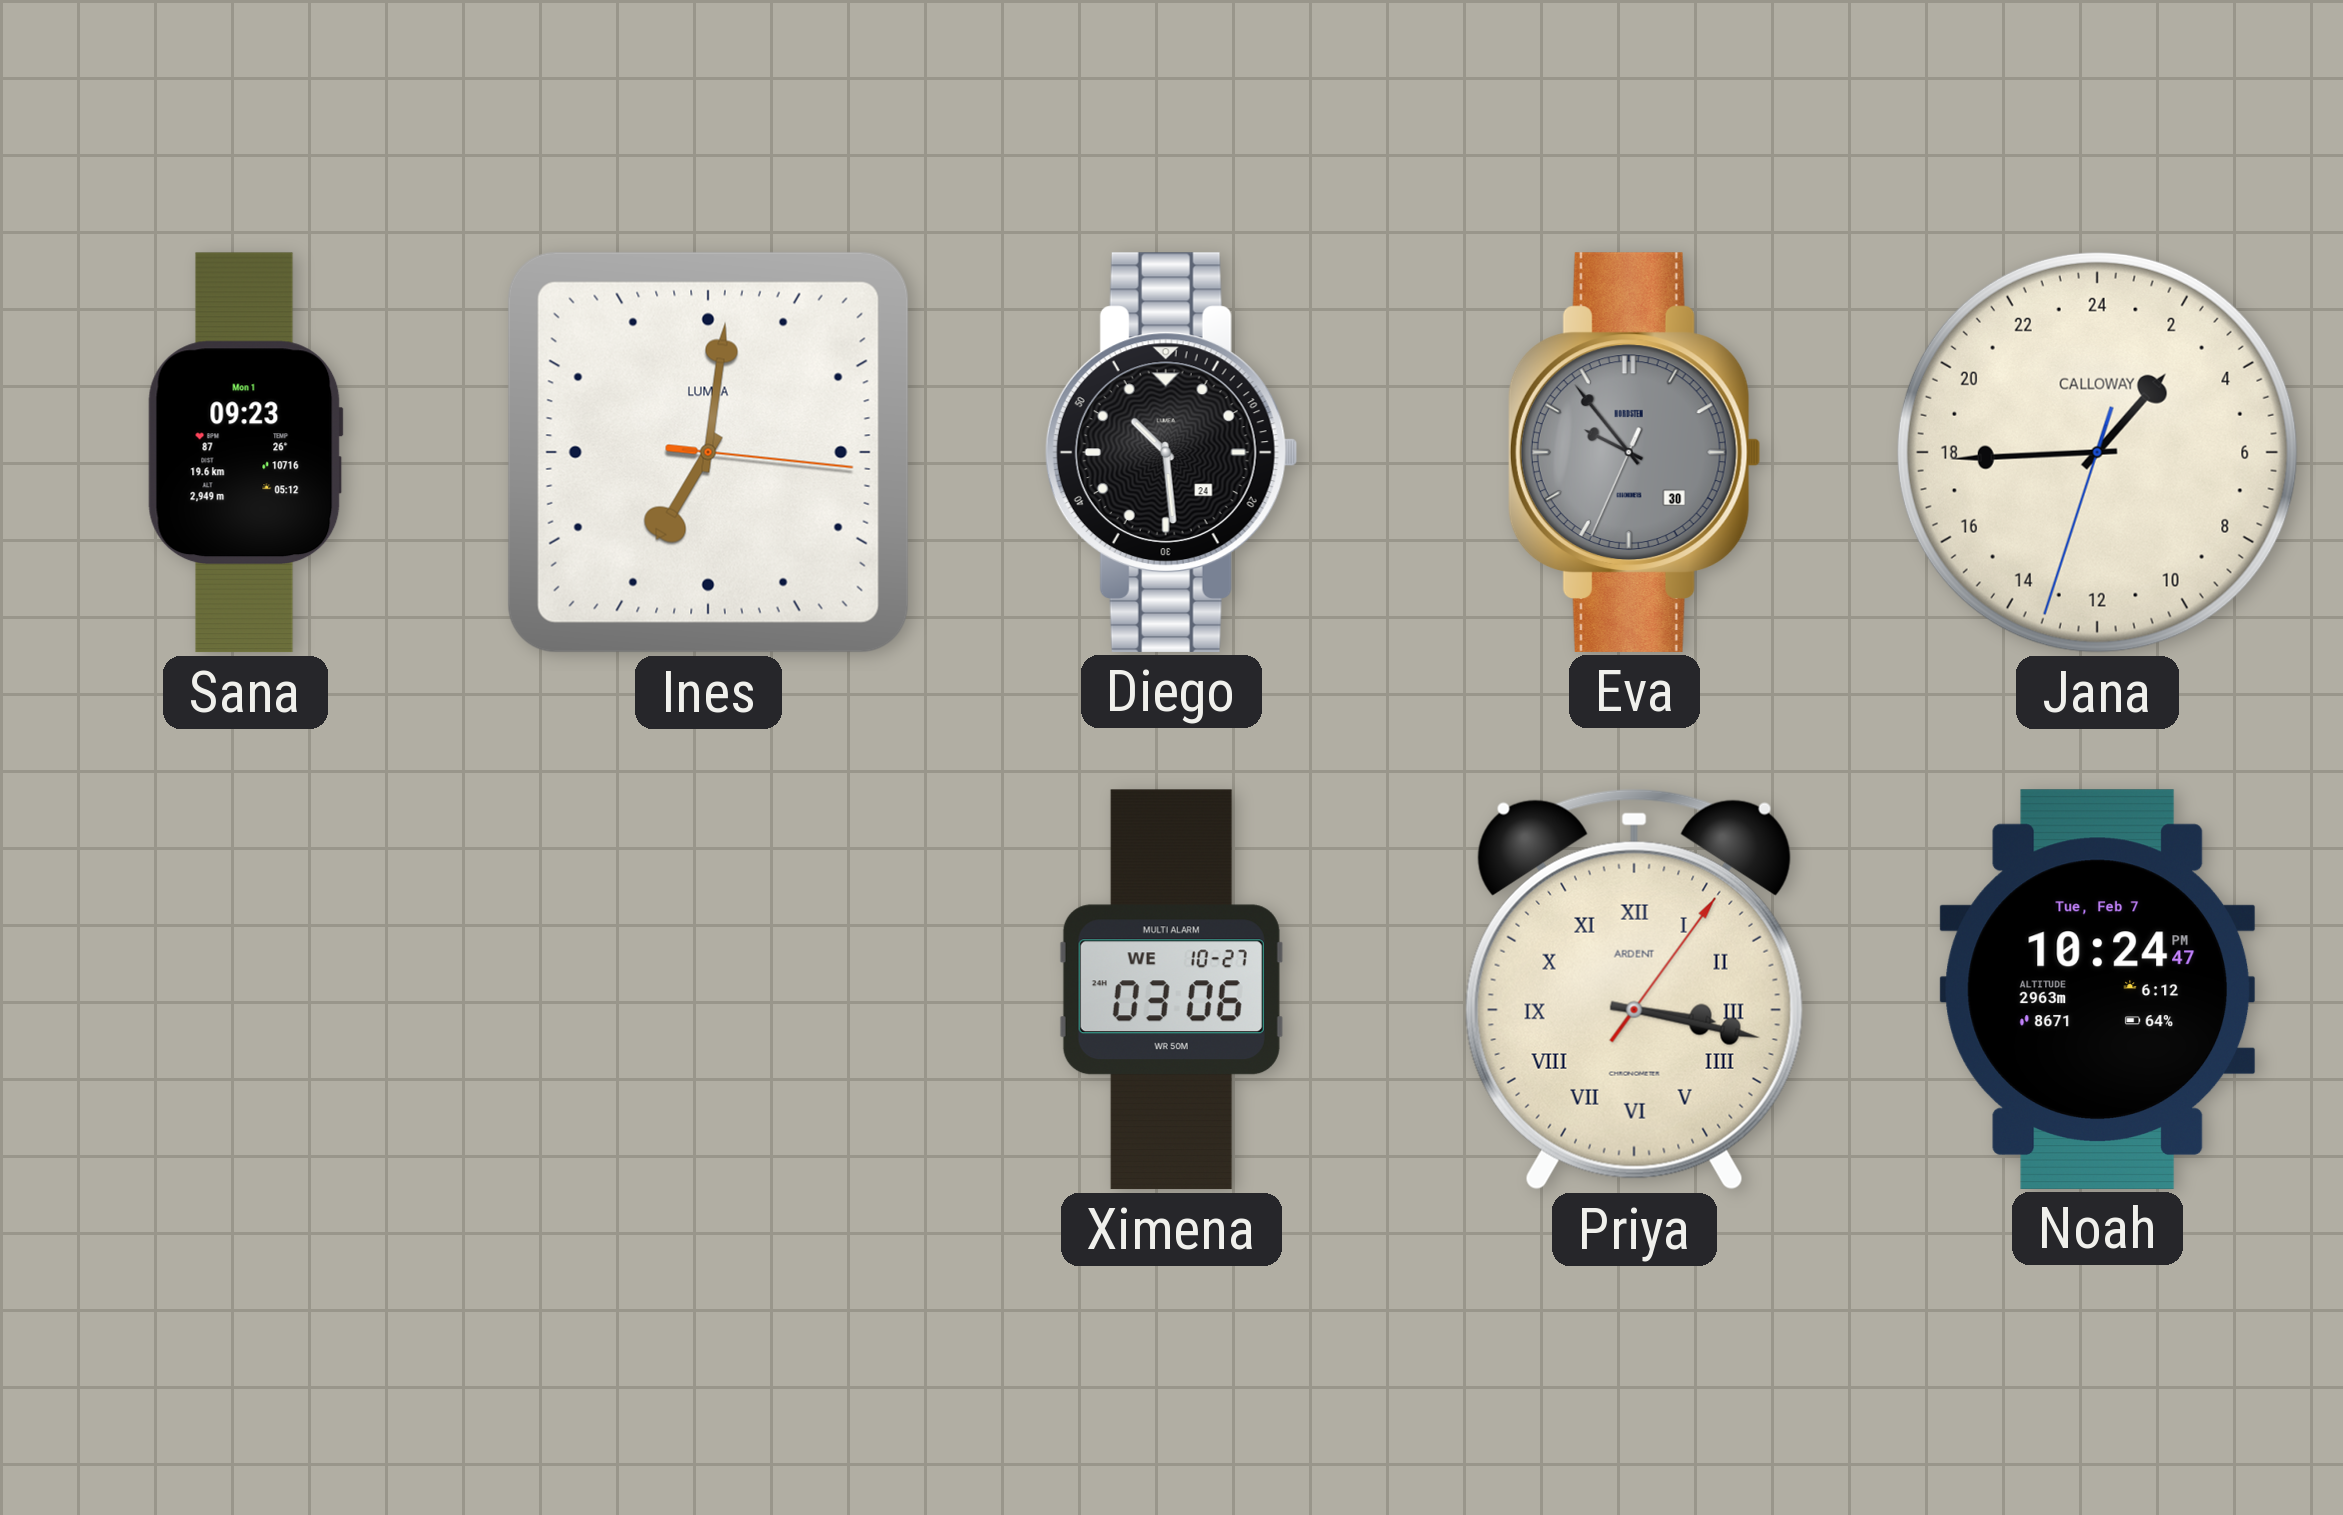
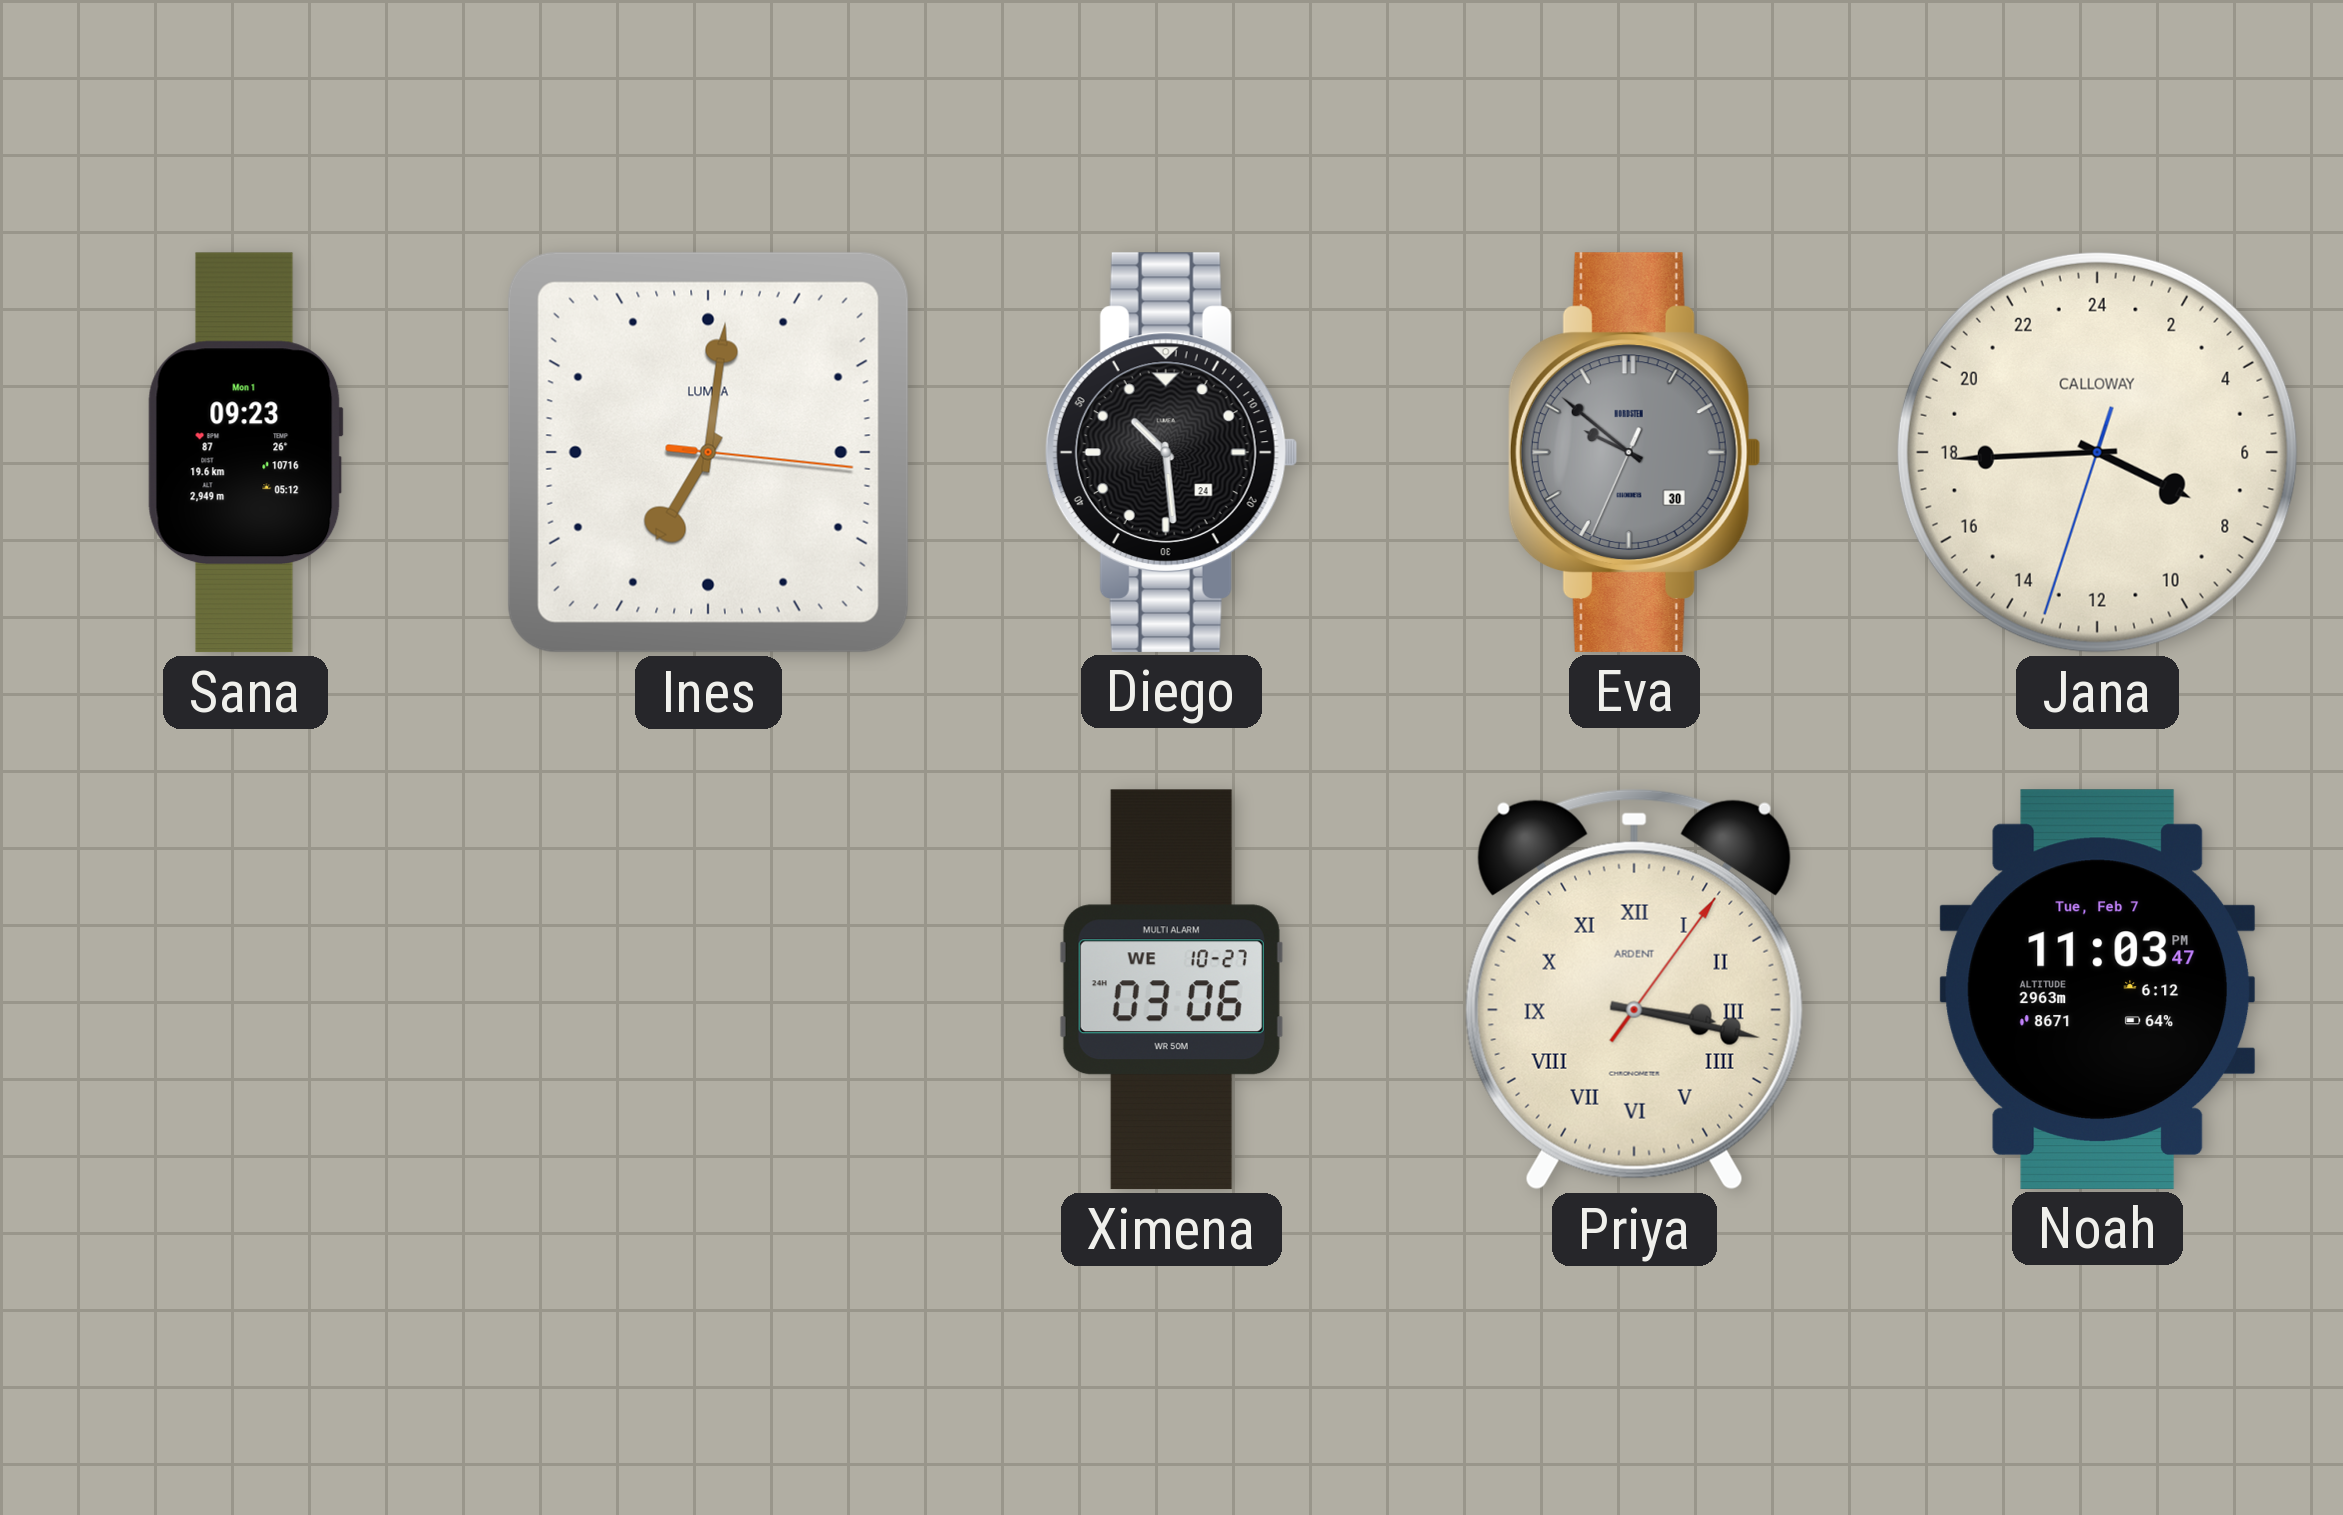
Eva: 9:53 -> 9:51 (1634, 452)
Jana: 2:44 -> 7:44 (2097, 452)
Noah: 10:24 -> 11:03 (2098, 989)
